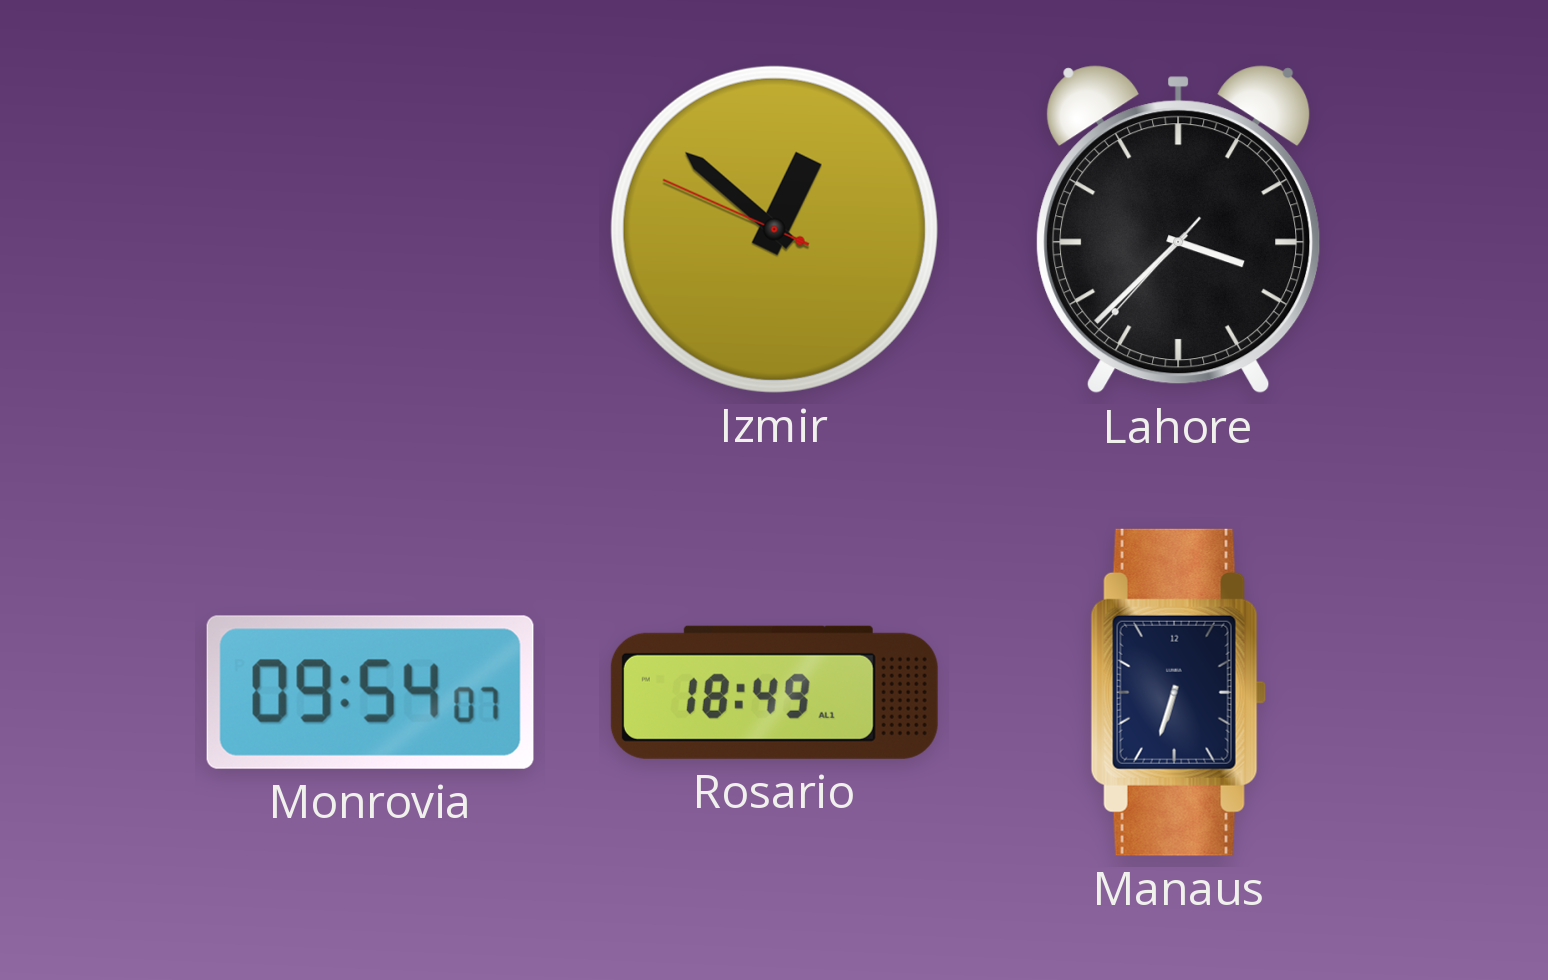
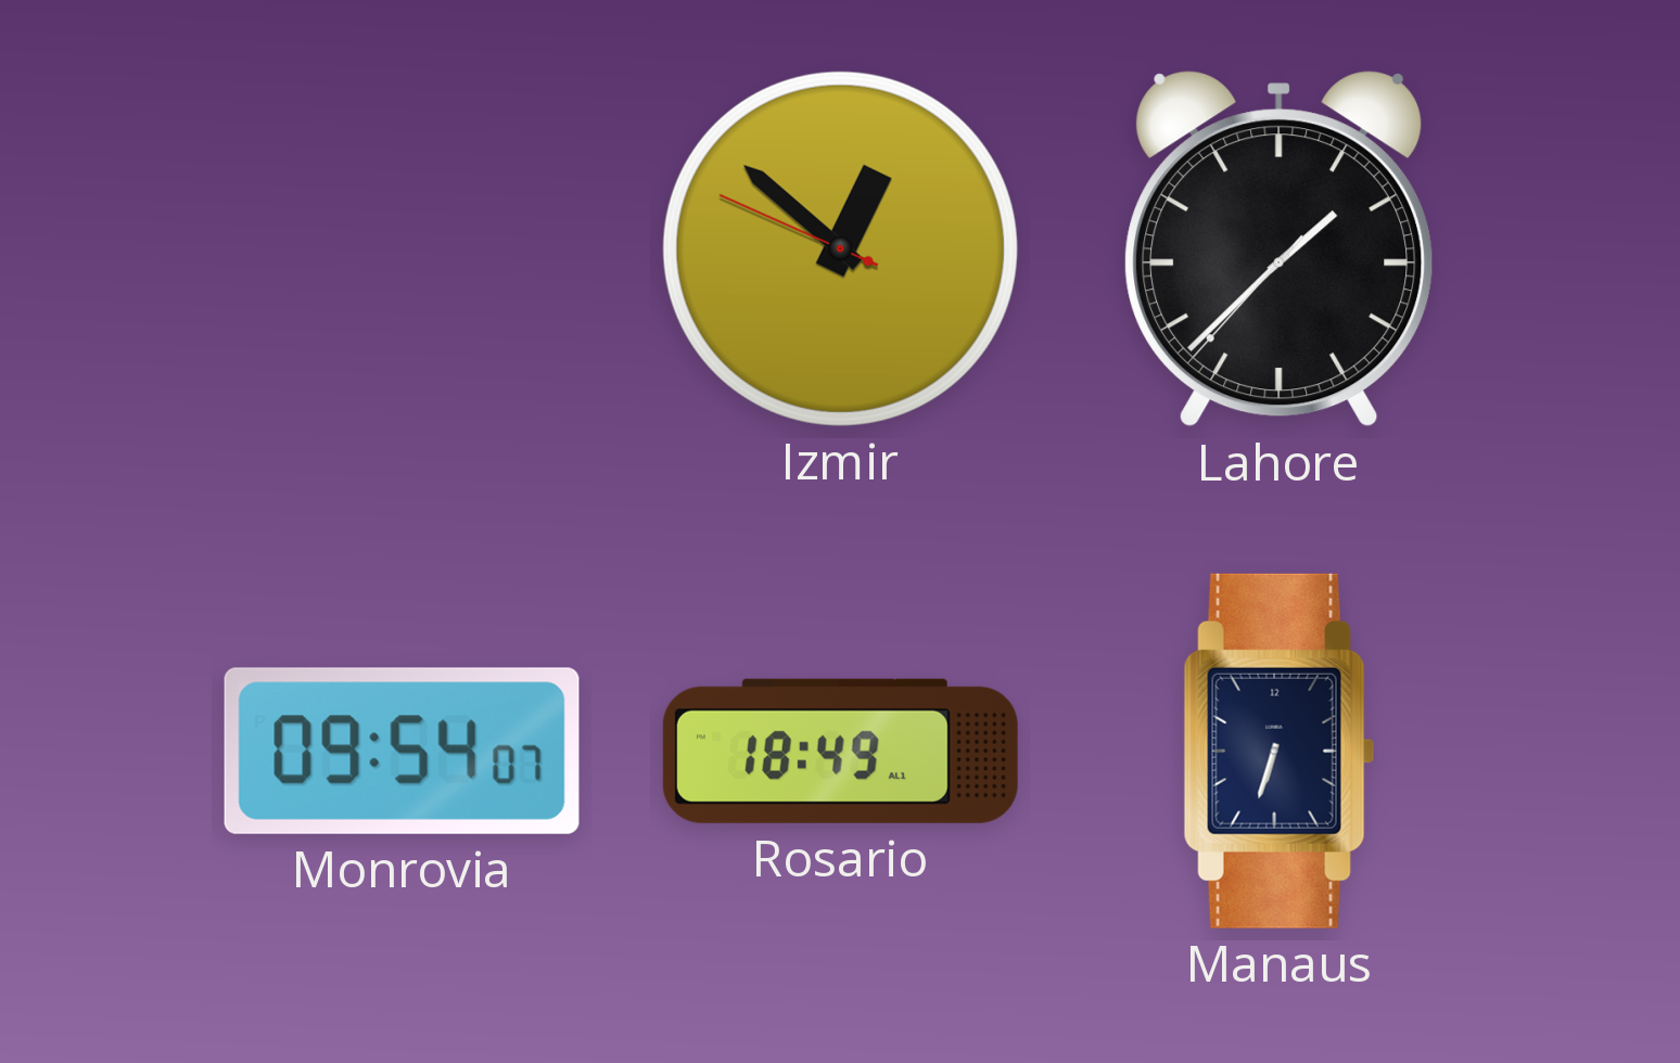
Lahore: 3:37 -> 1:37 (1280, 249)
